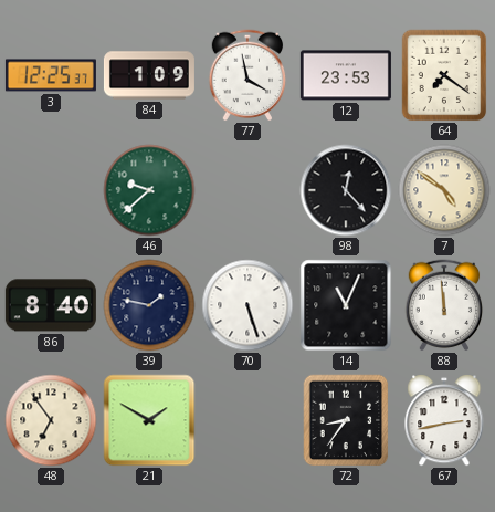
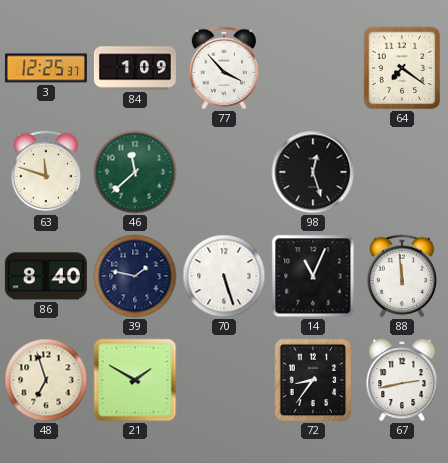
77: 3:58 -> 3:53 (224, 68)
12: 23:53 -> none (346, 75)
63: none -> 11:48 (46, 172)
46: 9:38 -> 11:38 (135, 172)
98: 12:23 -> 12:27 (313, 172)
7: 4:51 -> none (444, 190)
48: 6:54 -> 6:57 (46, 380)
